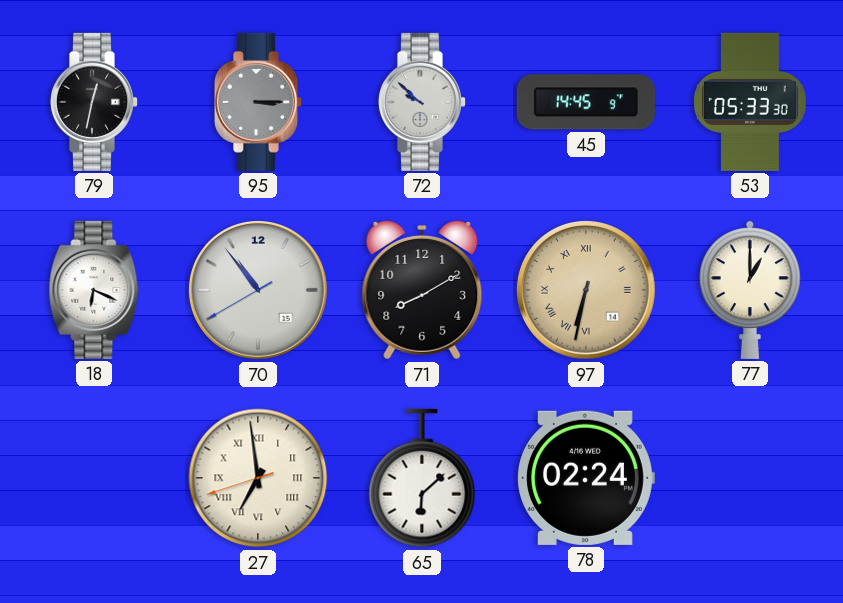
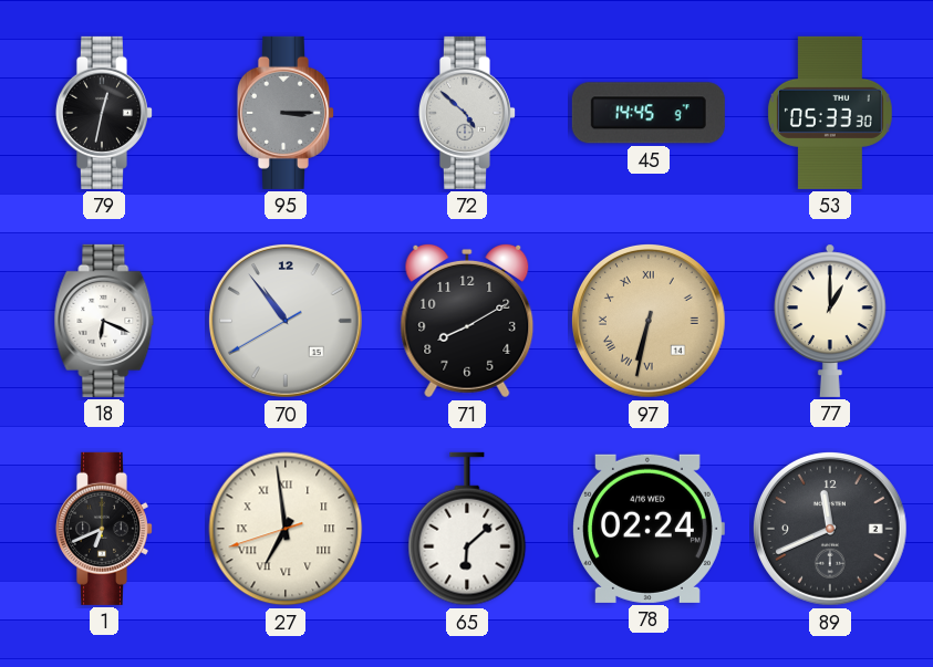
72: 9:52 -> 4:52 (466, 113)
1: none -> 6:41 (103, 529)
89: none -> 11:41 (830, 529)
